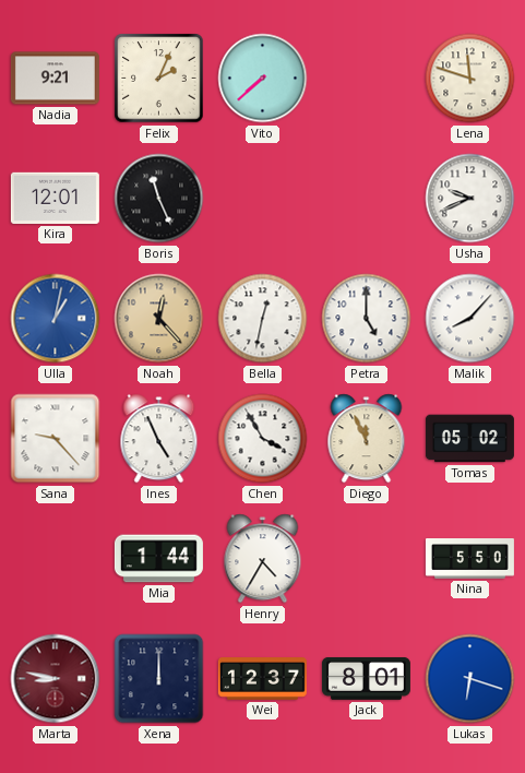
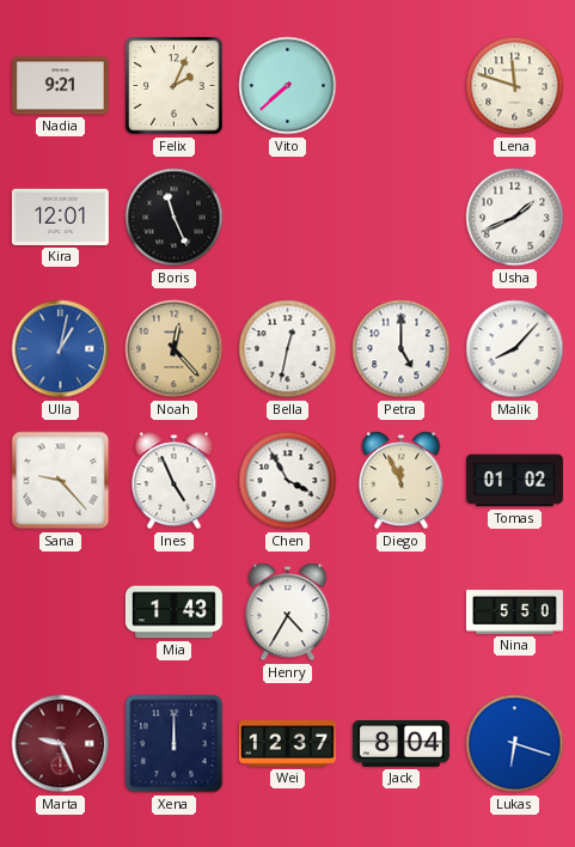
Usha: 9:41 -> 1:41 (515, 218)
Tomas: 05:02 -> 01:02 (514, 481)
Mia: 1:44 -> 1:43 (173, 613)
Marta: 8:47 -> 9:26 (61, 744)
Jack: 8:01 -> 8:04 (400, 743)
